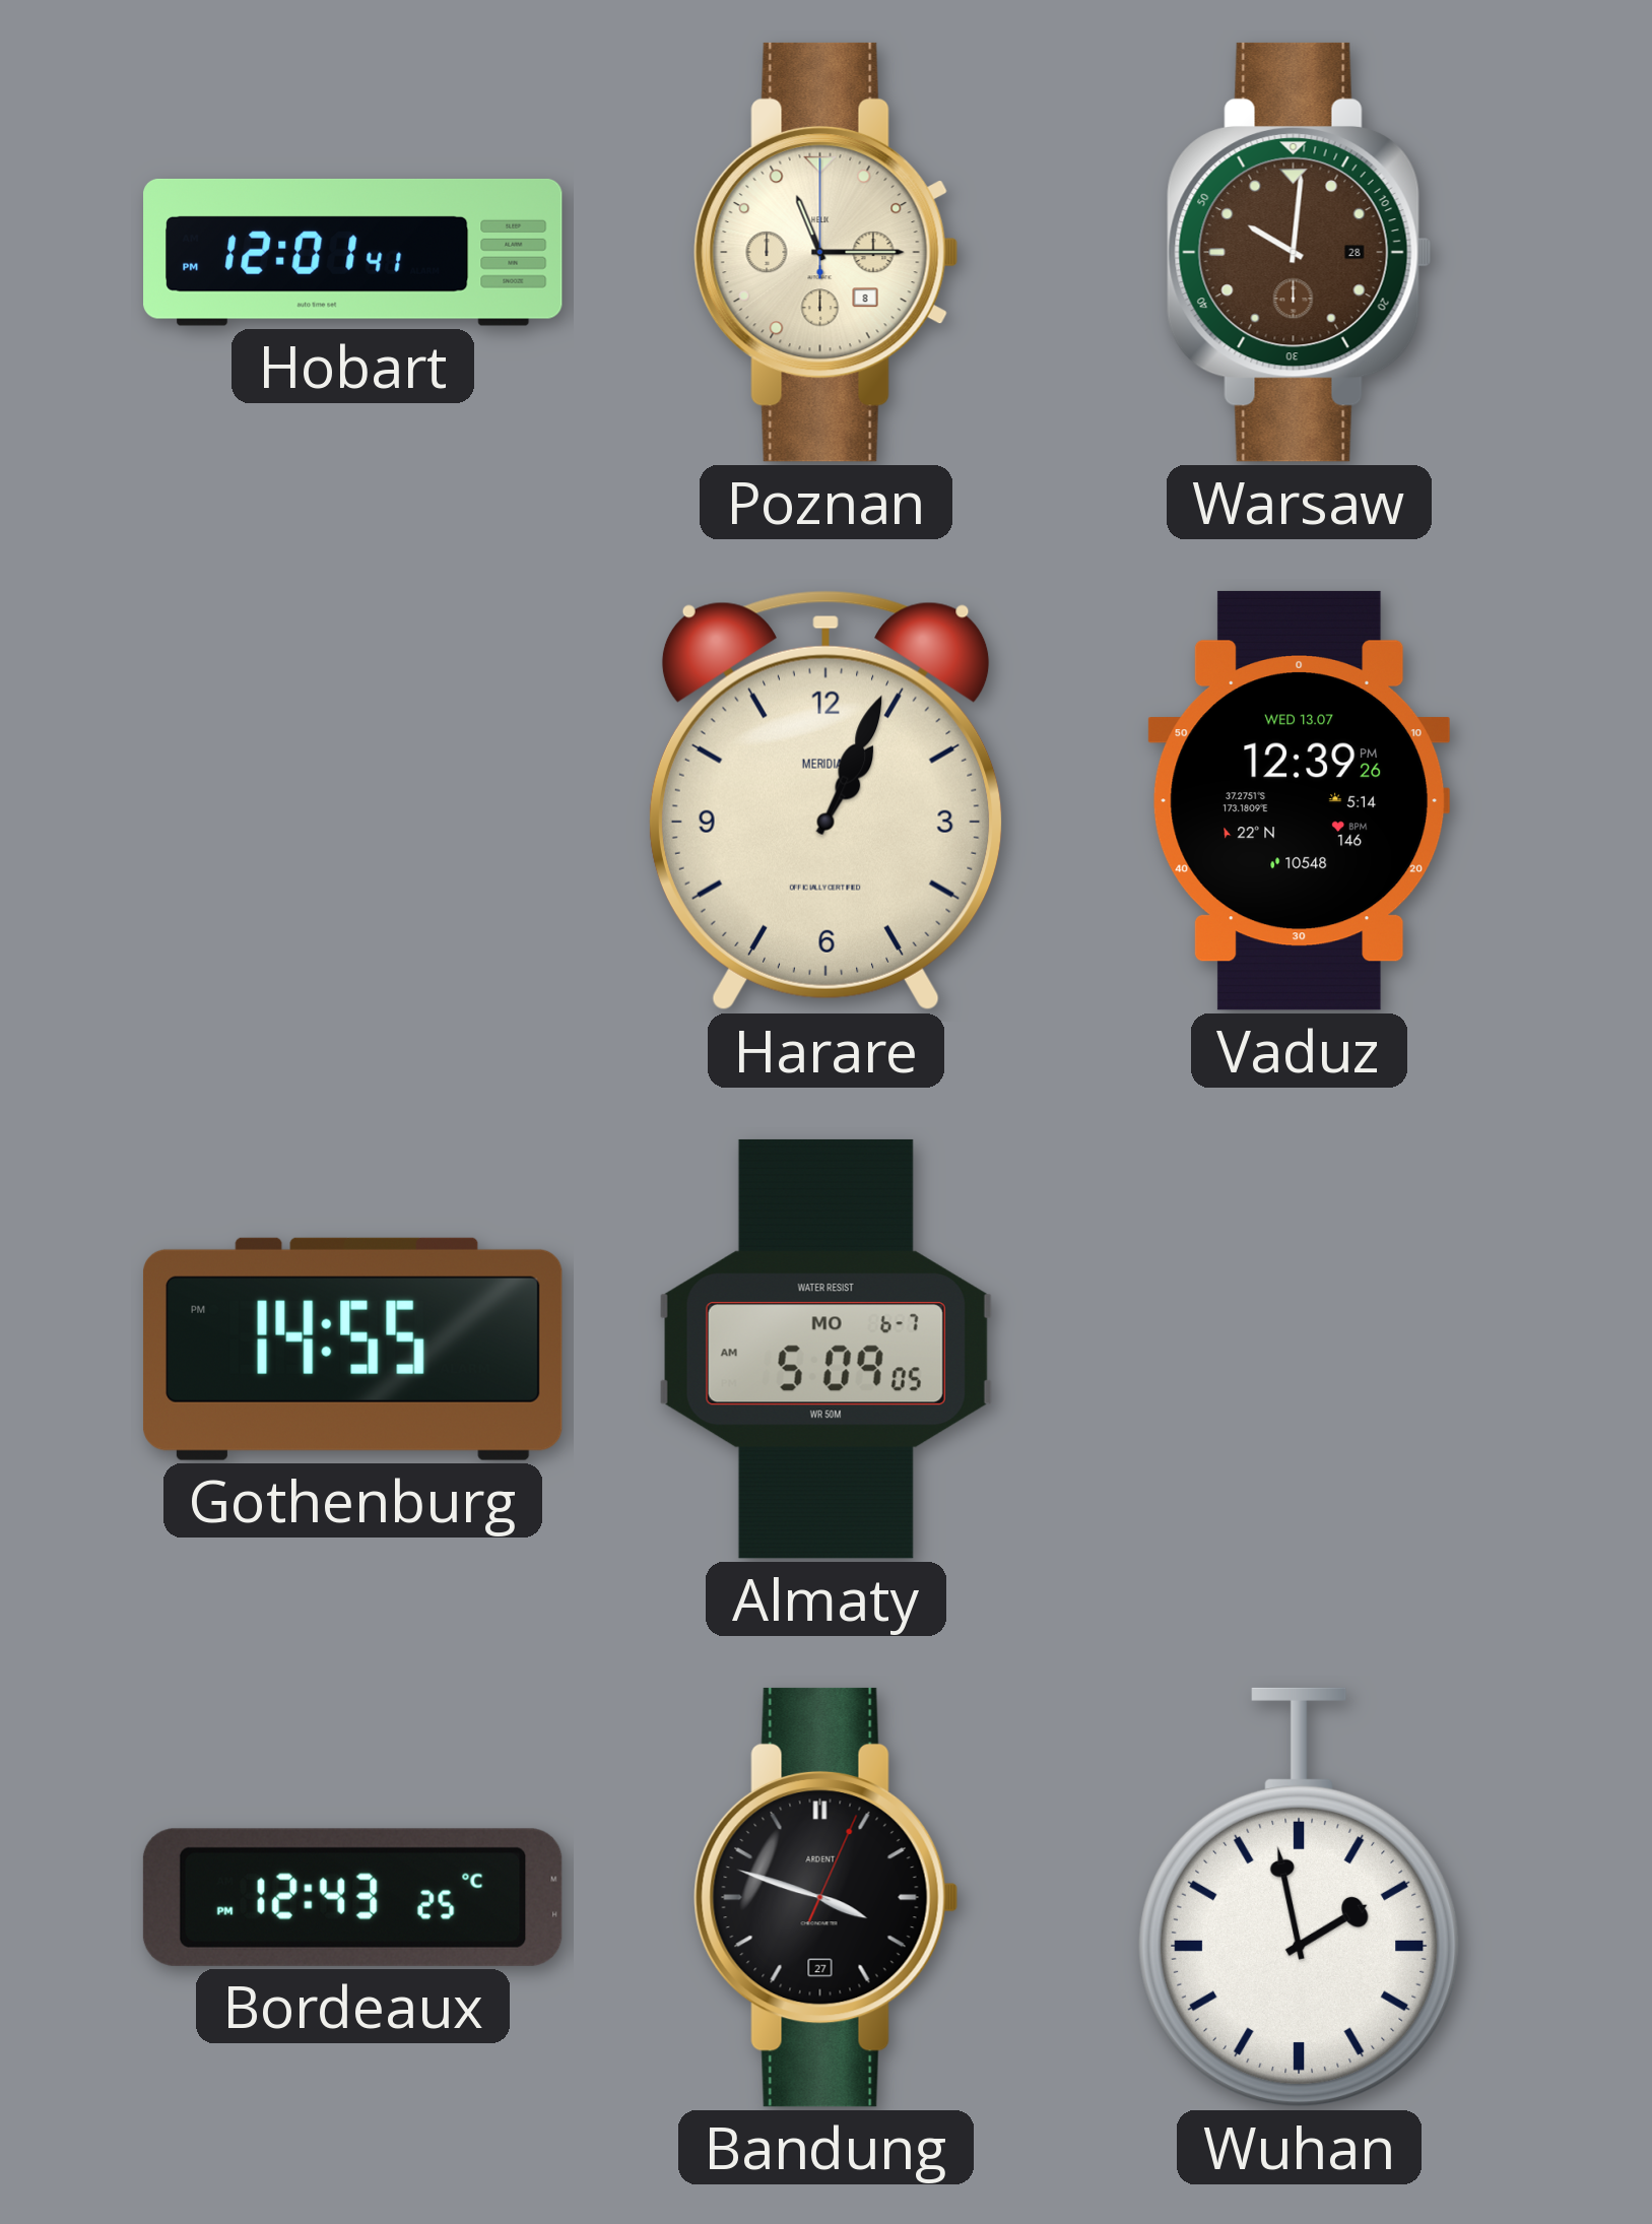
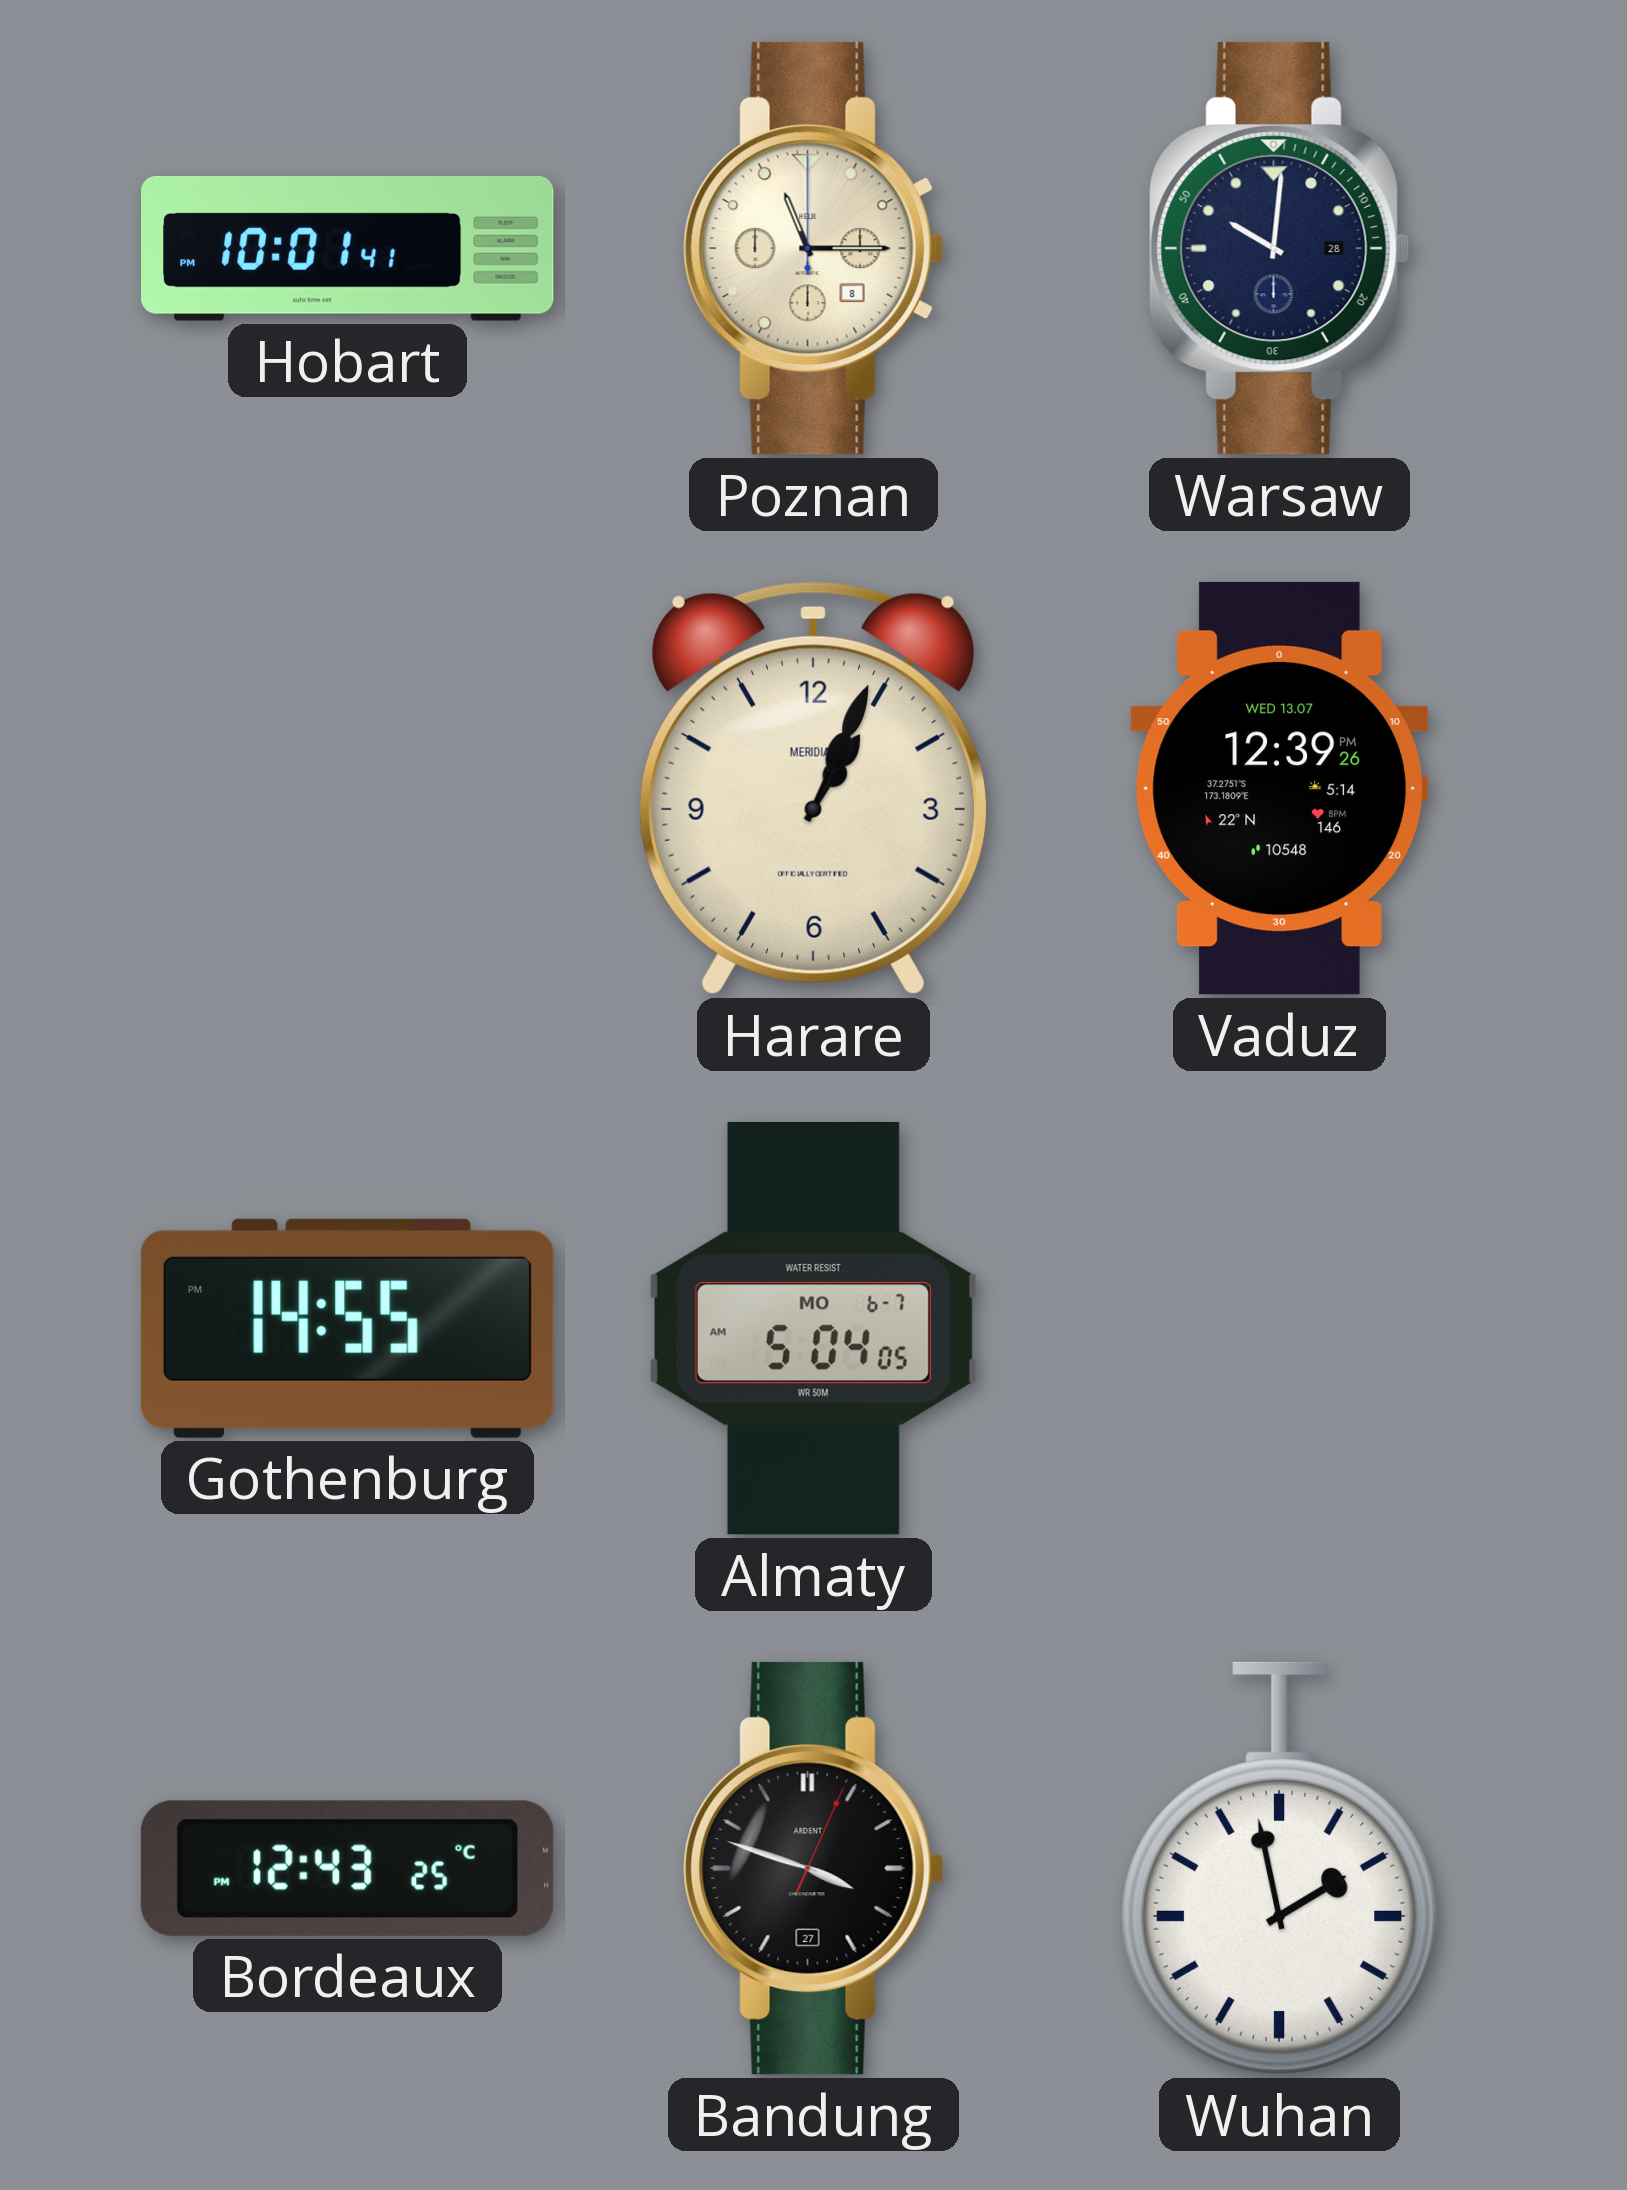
Hobart: 12:01 -> 10:01 (348, 248)
Warsaw dial: brown -> navy (1280, 248)
Almaty: 5:09 -> 5:04 (813, 1328)
